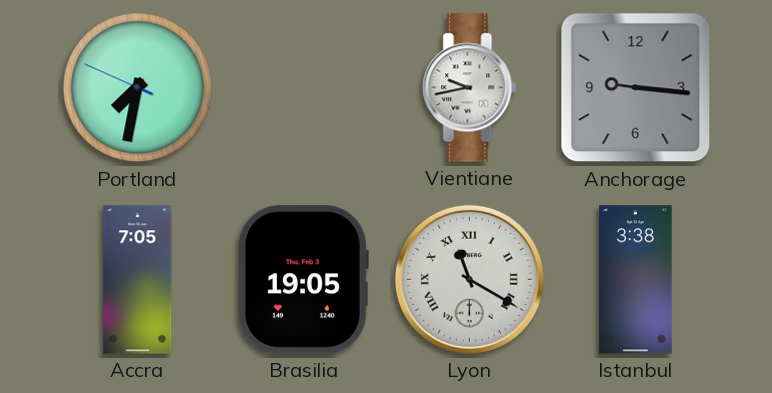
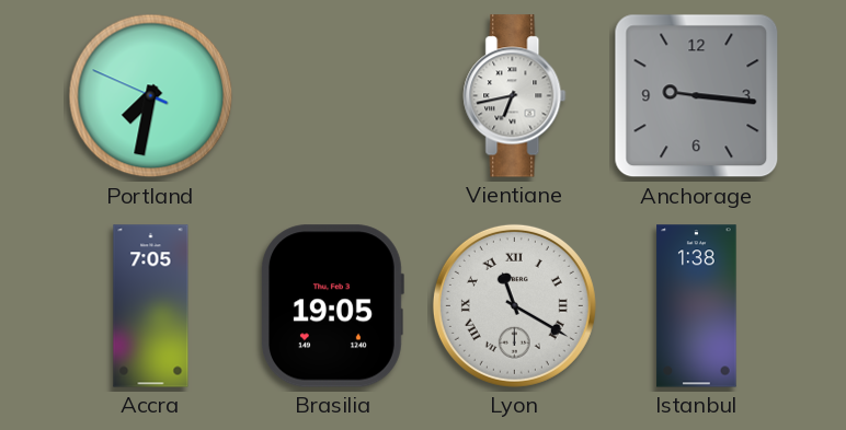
Vientiane: 9:43 -> 6:43 (515, 96)
Istanbul: 3:38 -> 1:38 (697, 306)
